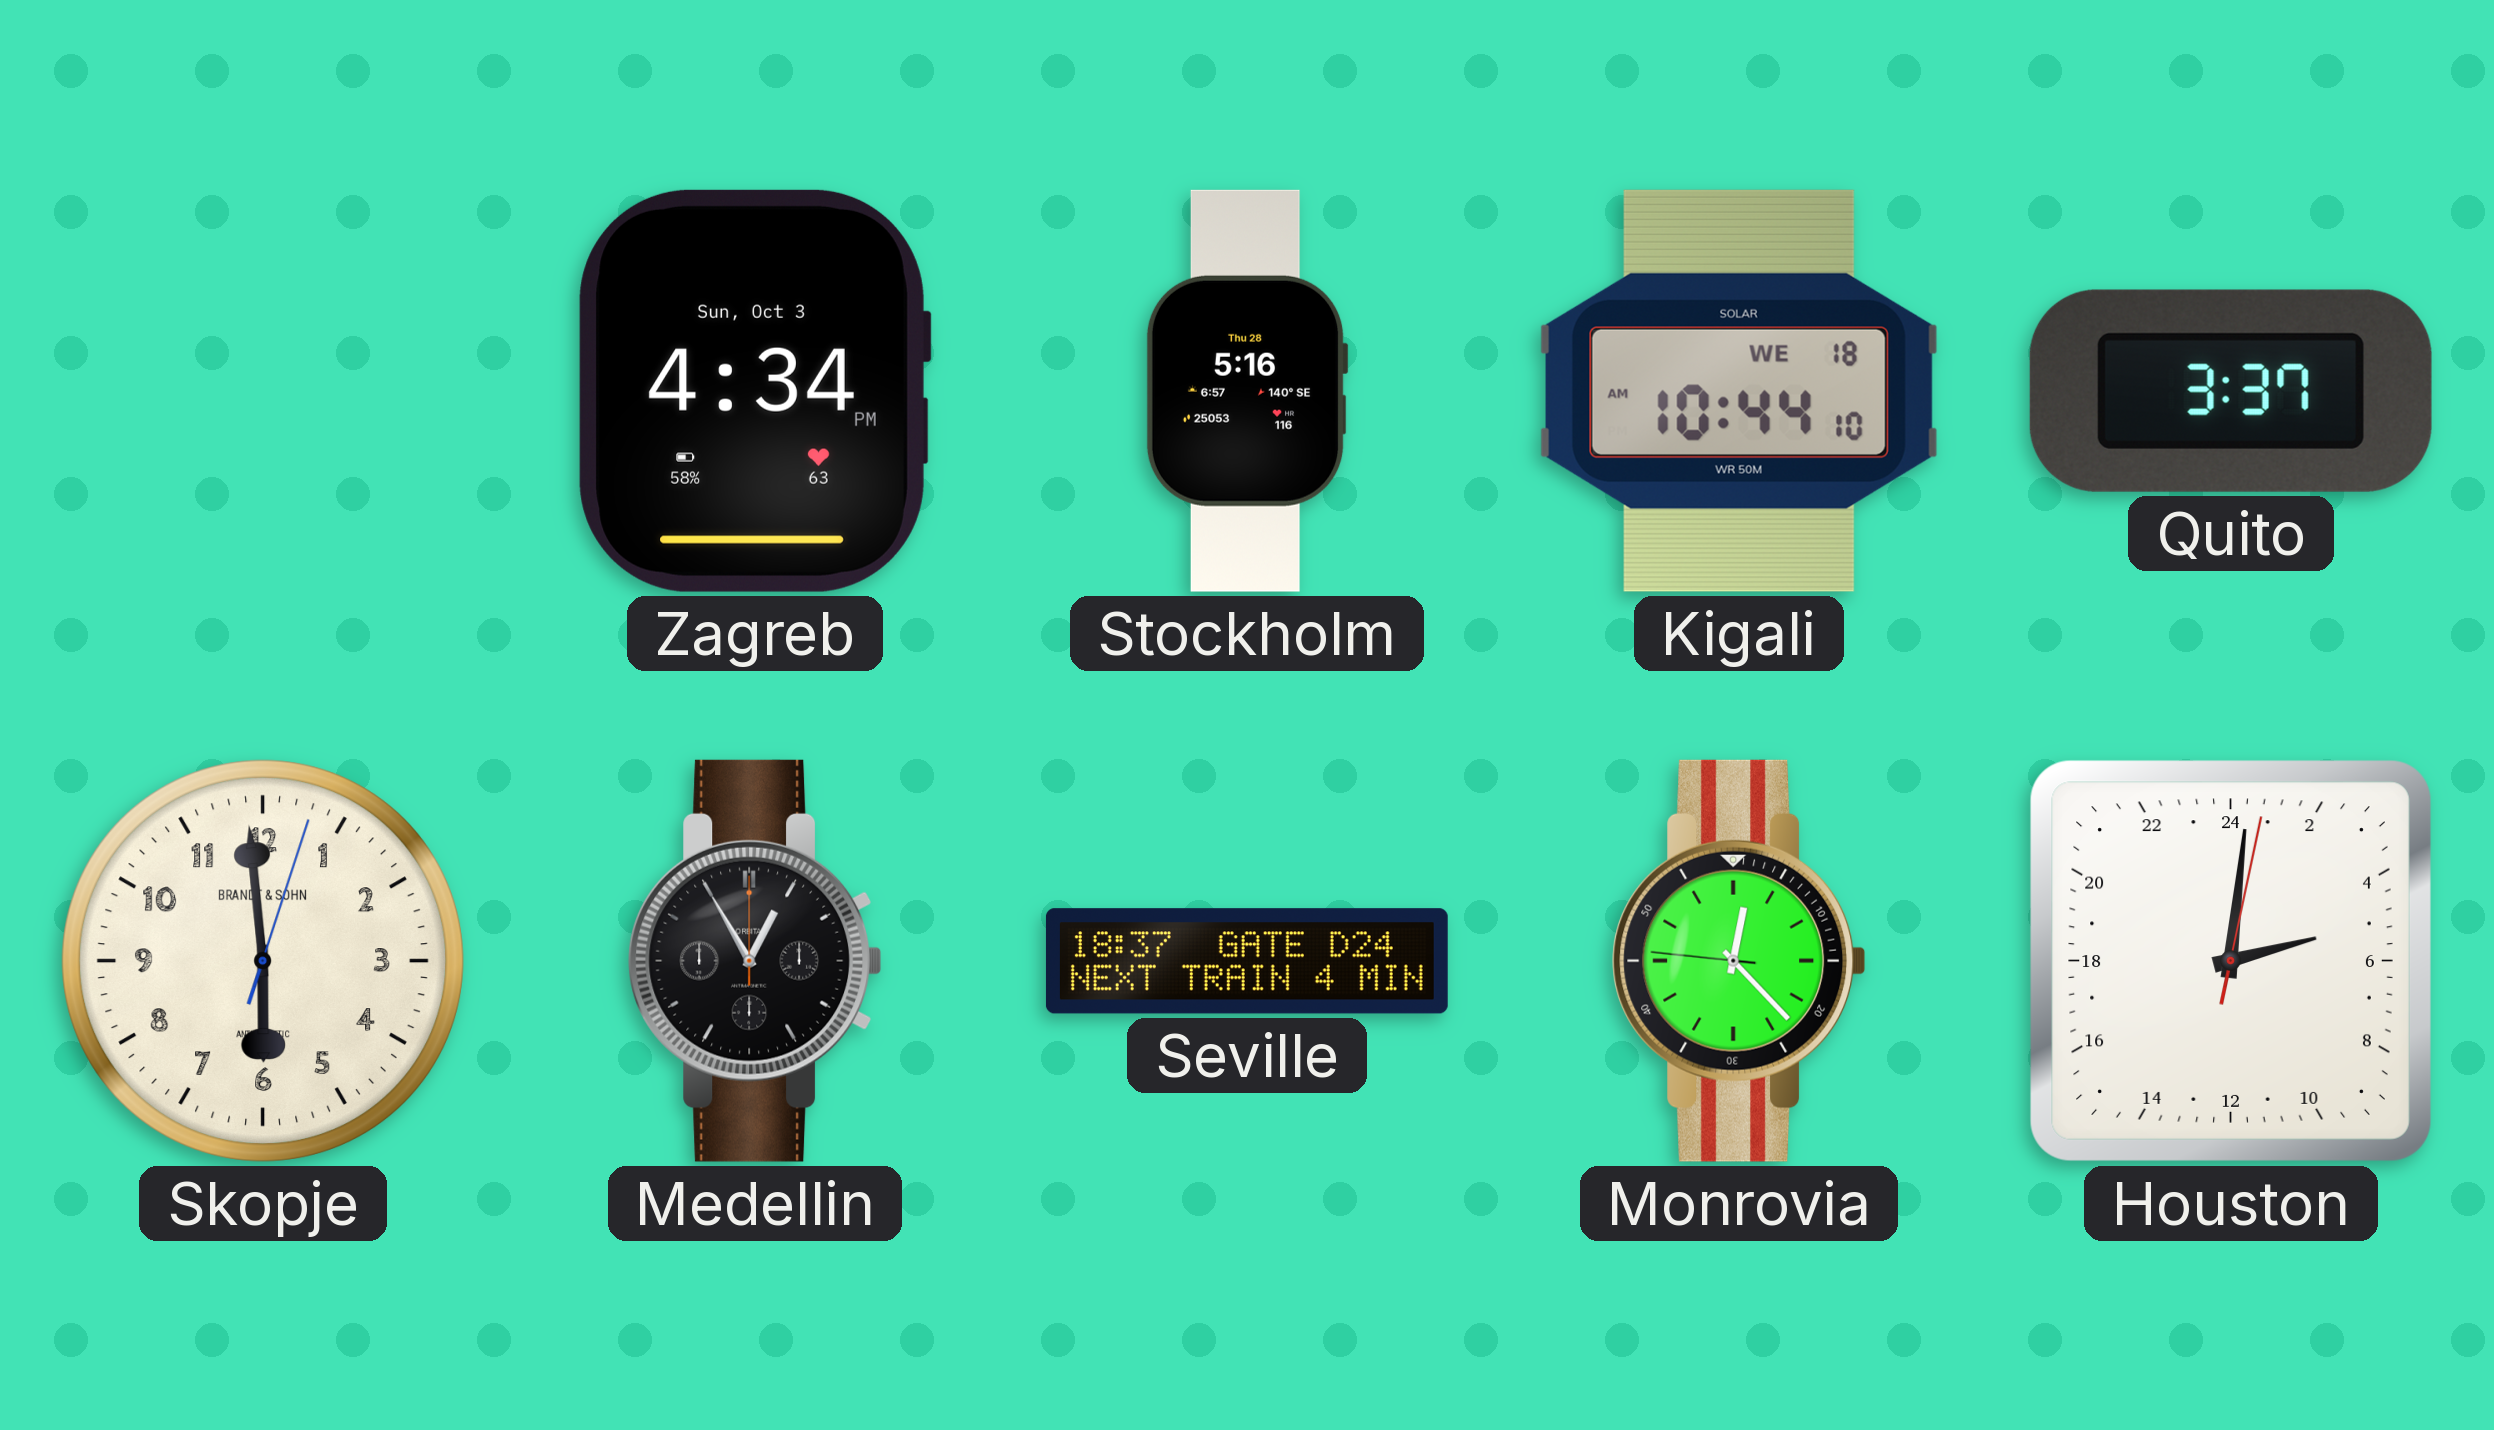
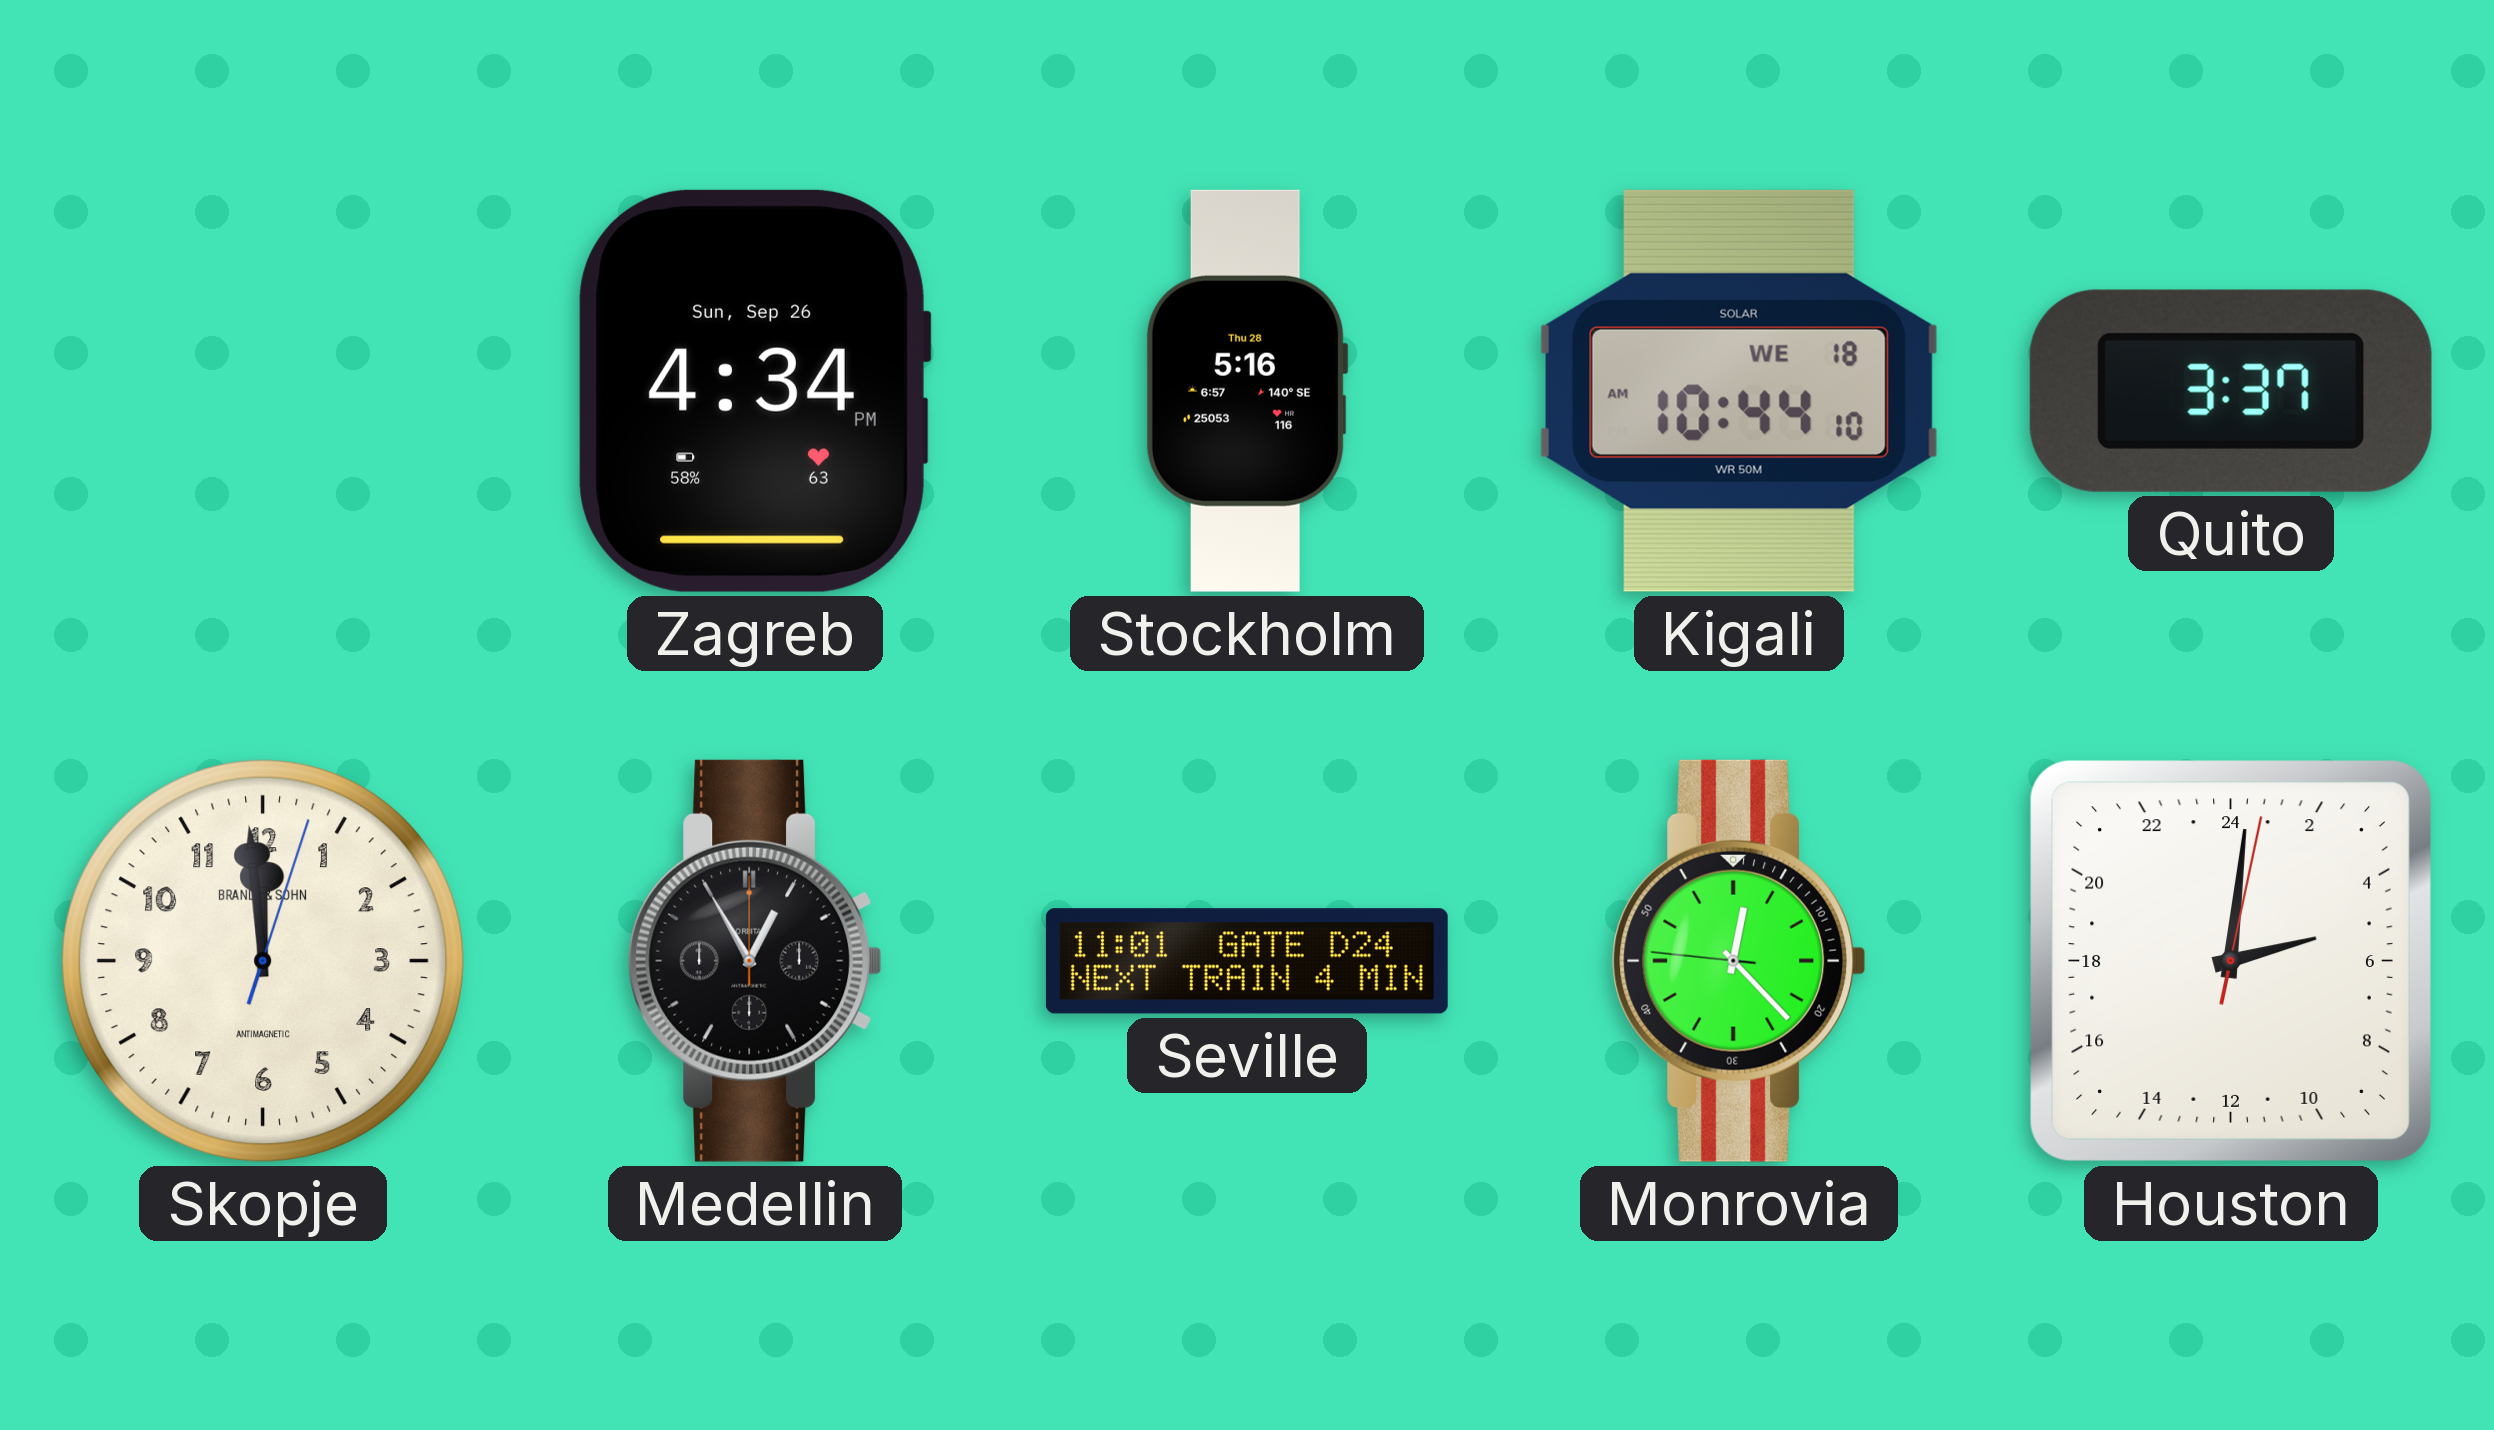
Zagreb date: Sun, Oct 3 -> Sun, Sep 26 (755, 391)
Skopje: 5:59 -> 11:59 (263, 961)
Seville: 18:37 -> 11:01 (1247, 961)
